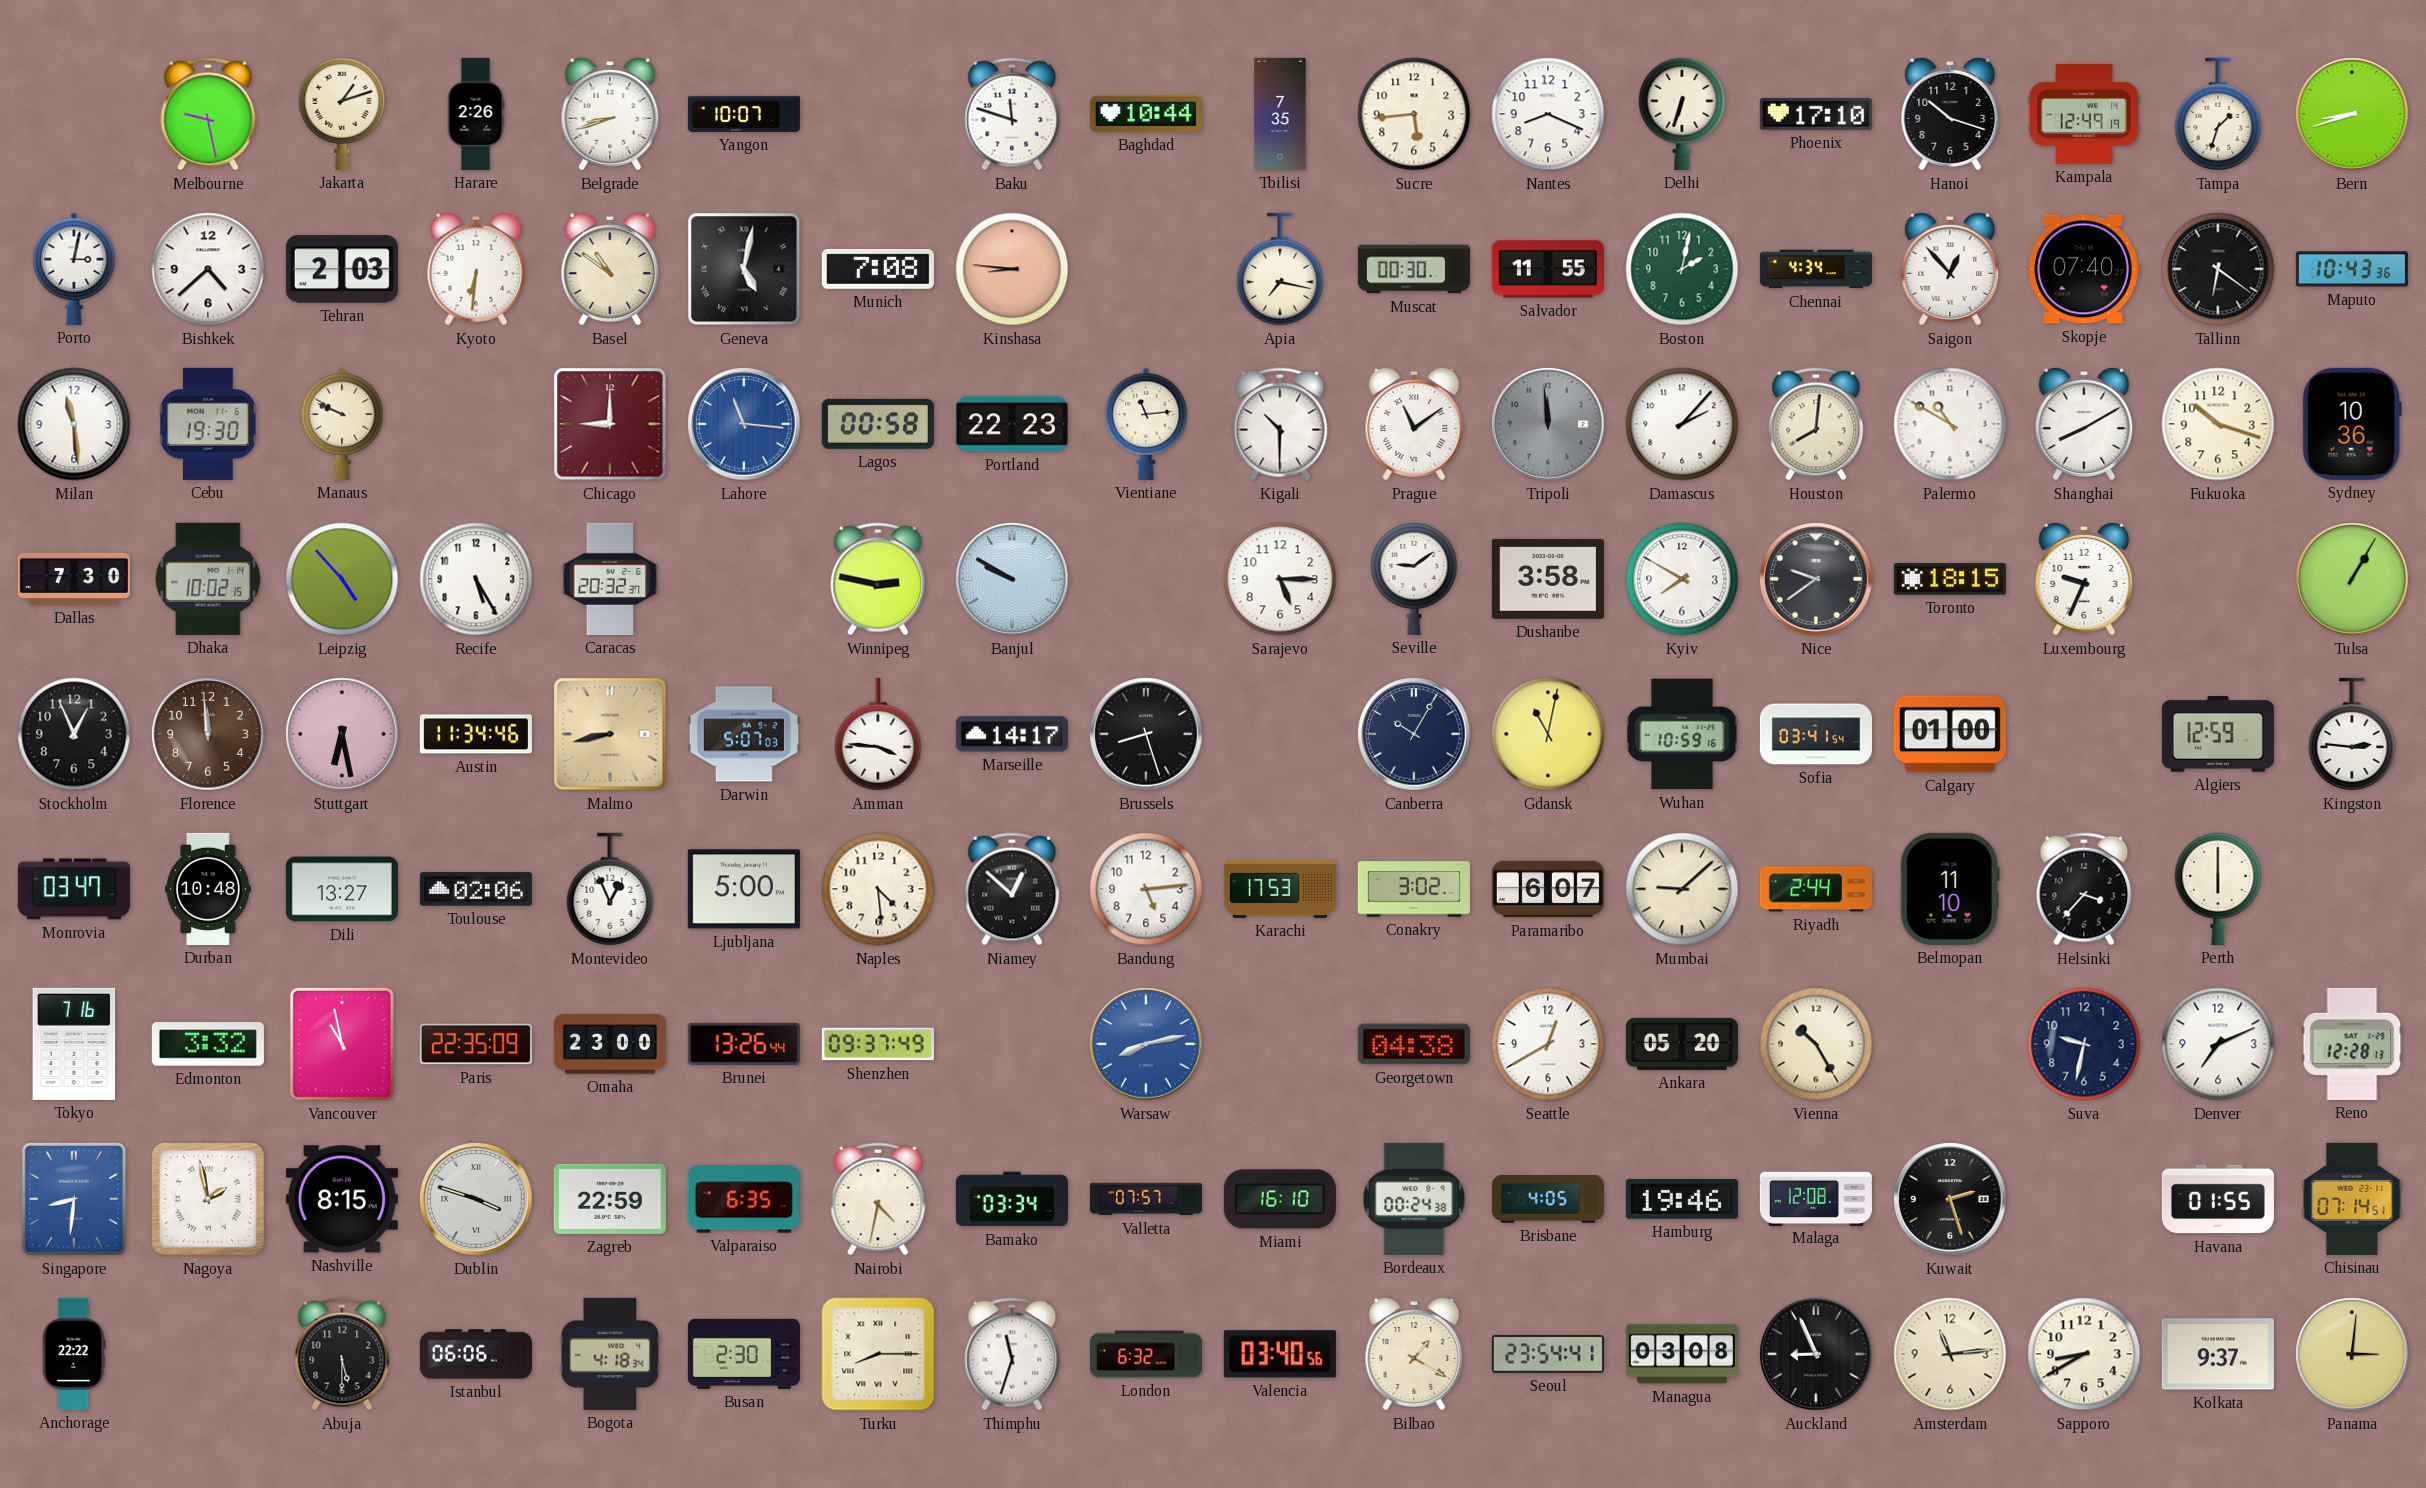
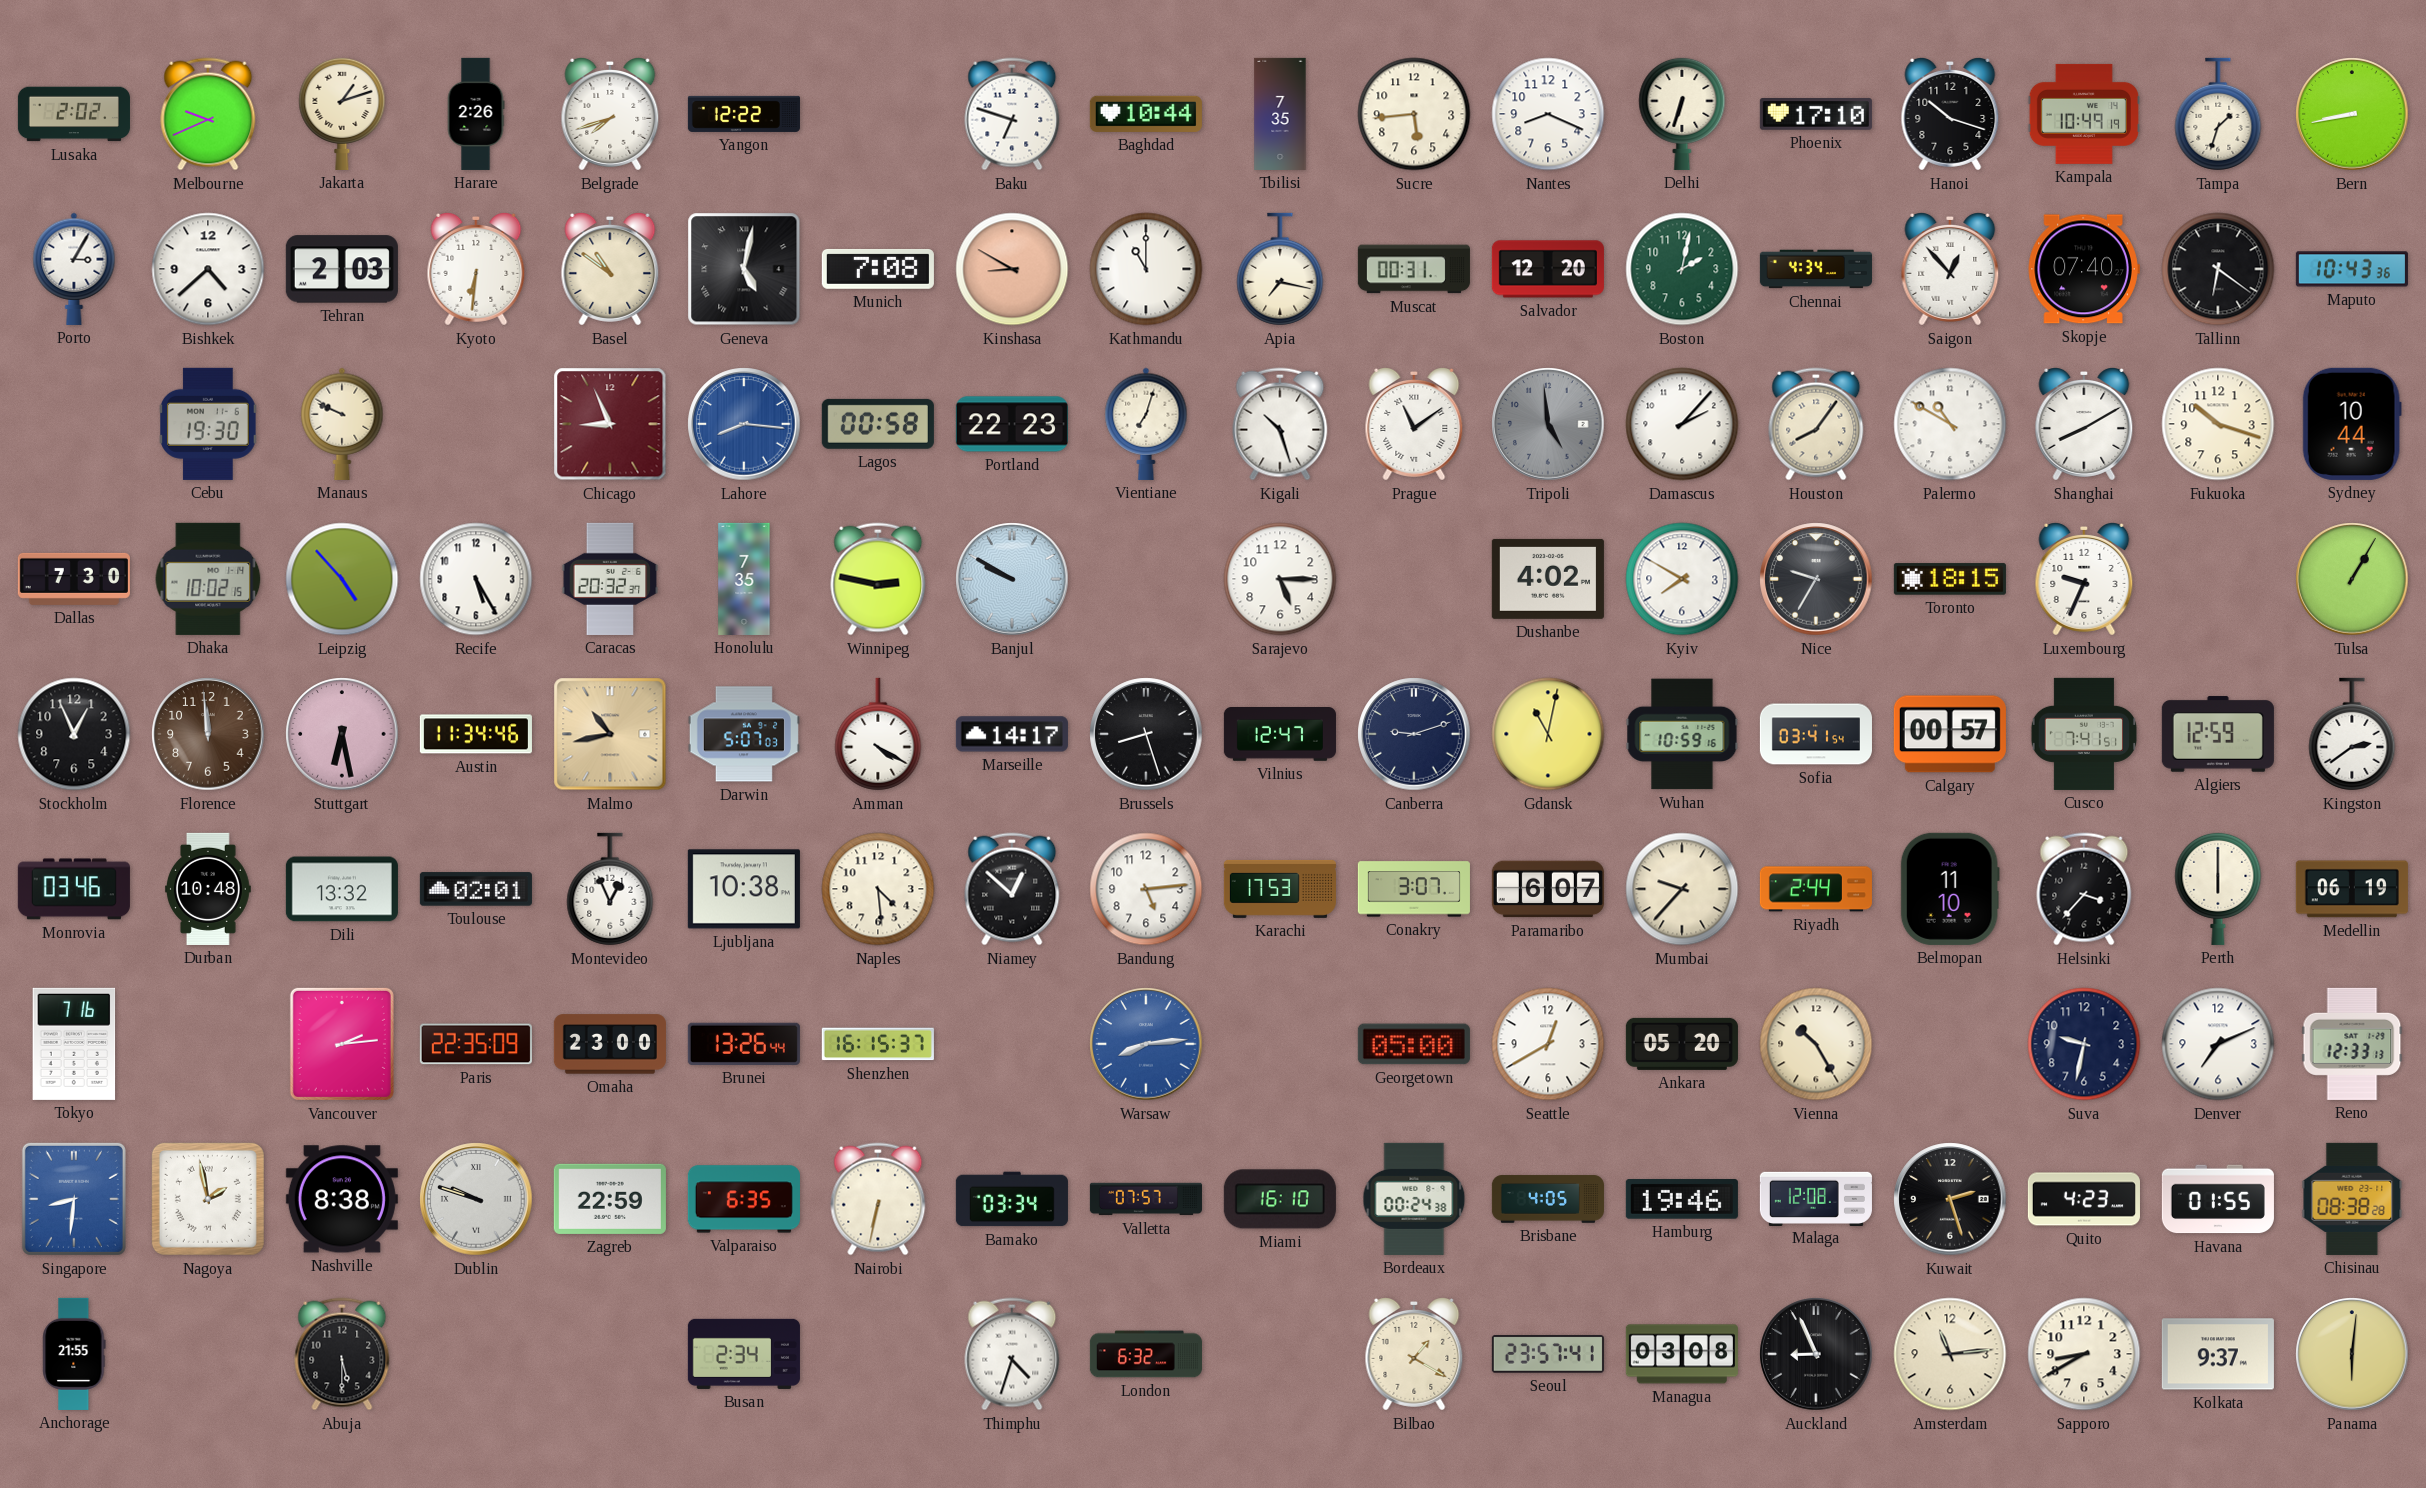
Lusaka: none -> 2:02 (74, 114)
Melbourne: 9:28 -> 9:41 (208, 114)
Belgrade: 8:42 -> 7:42 (610, 115)
Yangon: 10:07 -> 12:22 (744, 114)
Baku: 11:48 -> 6:48 (1012, 114)
Kampala: 12:49 -> 10:49 (2084, 114)
Bern: 8:42 -> 8:43 (2352, 114)
Porto: 3:02 -> 3:05 (74, 269)
Kinshasa: 8:46 -> 8:50 (1012, 269)
Kathmandu: none -> 11:00 (1146, 269)
Muscat: 00:30 -> 00:31 (1414, 269)
Salvador: 11:55 -> 12:20 (1548, 269)
Milan: 11:29 -> none (74, 424)
Chicago: 9:00 -> 8:56 (610, 424)
Lahore: 11:16 -> 8:16 (744, 424)
Vientiane: 11:14 -> 7:03 (1146, 424)
Kigali: 10:30 -> 10:27 (1280, 424)
Tripoli: 11:59 -> 4:59 (1548, 424)
Houston: 8:01 -> 8:06 (1816, 424)
Sydney: 10:36 -> 10:44 (2352, 424)
Honolulu: none -> 7:35 (744, 579)
Seville: 9:09 -> none (1414, 578)
Dushanbe: 3:58 -> 4:02 (1548, 579)
Nice: 9:39 -> 9:35 (1816, 579)
Malmo: 8:43 -> 10:43 (610, 734)
Amman: 3:46 -> 4:20 (878, 734)
Vilnius: none -> 12:47 (1280, 734)
Canberra: 10:05 -> 9:12 (1414, 734)
Calgary: 01:00 -> 00:57 (1950, 734)
Cusco: none -> 7:41 (2083, 734)
Kingston: 2:46 -> 2:39 (2352, 734)
Monrovia: 03:47 -> 03:46 (74, 889)
Dili: 13:27 -> 13:32 (342, 889)
Toulouse: 02:06 -> 02:01 (476, 889)
Ljubljana: 5:00 -> 10:38 (744, 889)
Conakry: 3:02 -> 3:07 (1414, 889)
Mumbai: 9:08 -> 9:37 (1682, 889)
Medellin: none -> 06:19 (2352, 889)
Edmonton: 3:32 -> none (208, 1044)
Vancouver: 10:58 -> 2:14 (342, 1044)
Shenzhen: 09:37 -> 16:15 (878, 1044)
Warsaw: 8:13 -> 8:14 (1146, 1044)
Georgetown: 04:38 -> 05:00 (1414, 1044)
Reno: 12:28 -> 12:33 (2352, 1044)
Nashville: 8:15 -> 8:38 (342, 1199)
Dublin: 3:48 -> 9:48 (476, 1199)
Nairobi: 4:32 -> 6:32 (878, 1199)
Quito: none -> 4:23 (2084, 1199)
Chisinau: 07:14 -> 08:38 (2352, 1199)
Anchorage: 22:22 -> 21:55 (74, 1354)
Istanbul: 06:06 -> none (476, 1354)
Bogota: 4:18 -> none (610, 1354)
Busan: 2:30 -> 2:34 (744, 1354)
Turku: 8:15 -> none (878, 1354)
Thimphu: 11:33 -> 4:33 (1012, 1354)
Valencia: 03:40 -> none (1280, 1354)
Seoul: 23:54 -> 23:57 (1548, 1354)
Panama: 3:01 -> 6:01 (2352, 1354)
